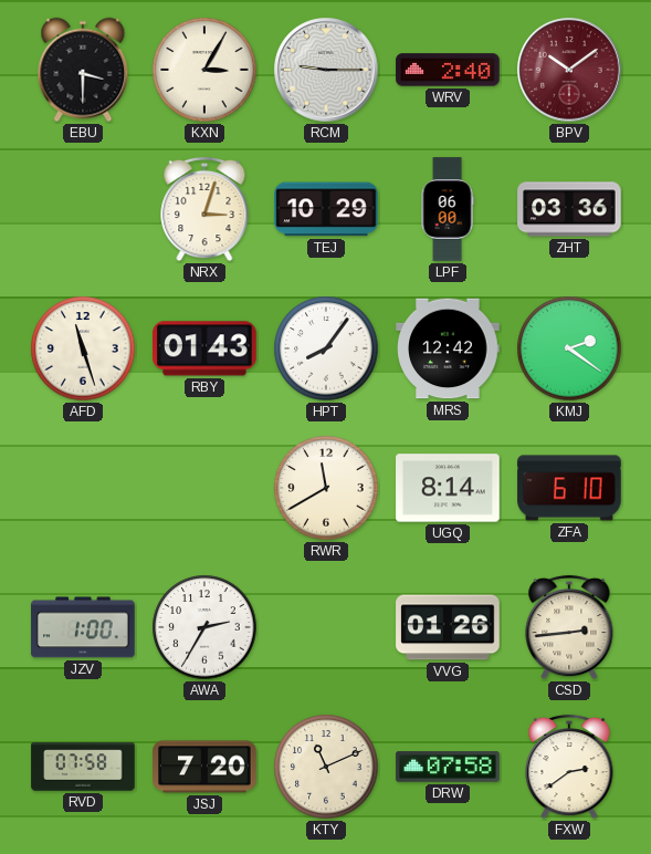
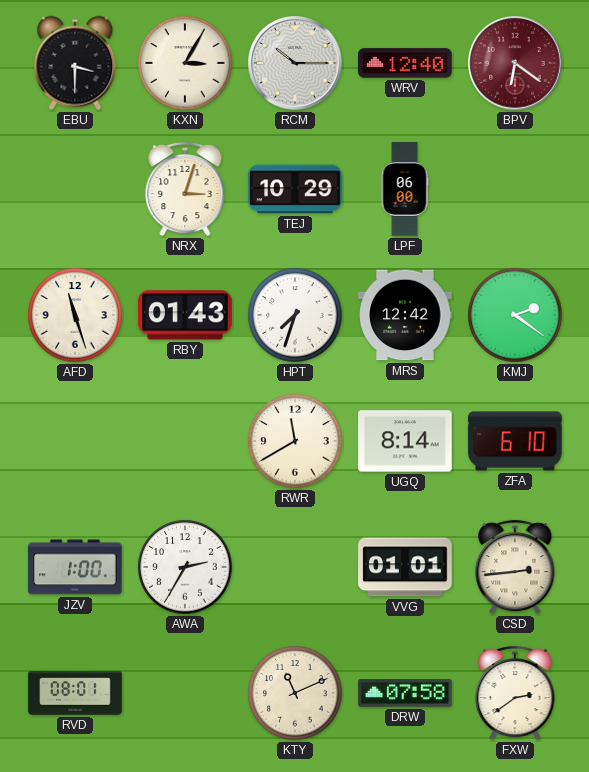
RCM: 9:15 -> 10:15 (295, 63)
WRV: 2:40 -> 12:40 (405, 63)
BPV: 10:09 -> 6:21 (515, 63)
ZHT: 03:36 -> none (569, 209)
HPT: 8:06 -> 7:33 (295, 315)
VVG: 01:26 -> 01:01 (405, 567)
RVD: 07:58 -> 08:01 (75, 693)
JSJ: 7:20 -> none (204, 767)
